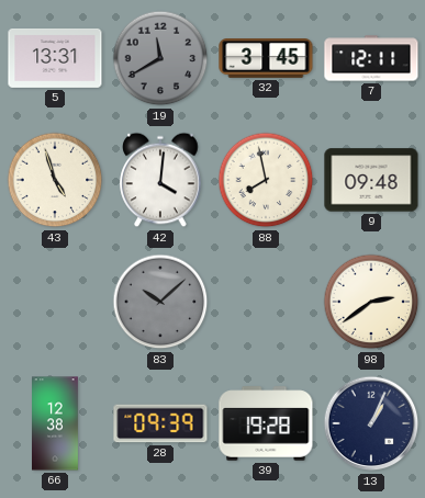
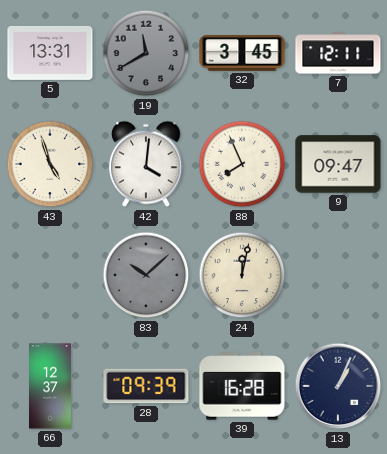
88: 7:58 -> 7:56 (242, 164)
9: 09:48 -> 09:47 (338, 164)
24: none -> 12:02 (242, 275)
98: 2:39 -> none (371, 302)
66: 12:38 -> 12:37 (51, 386)
39: 19:28 -> 16:28 (242, 386)
